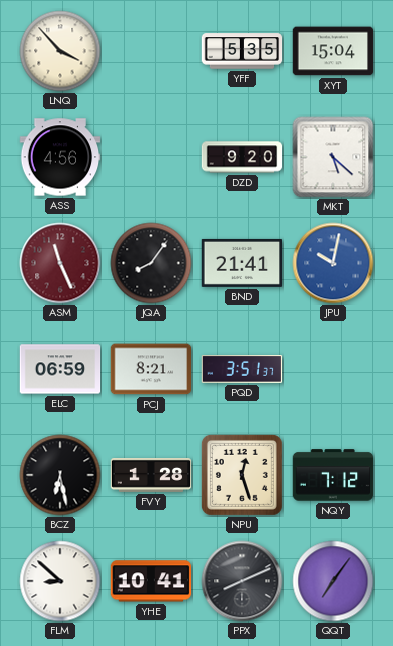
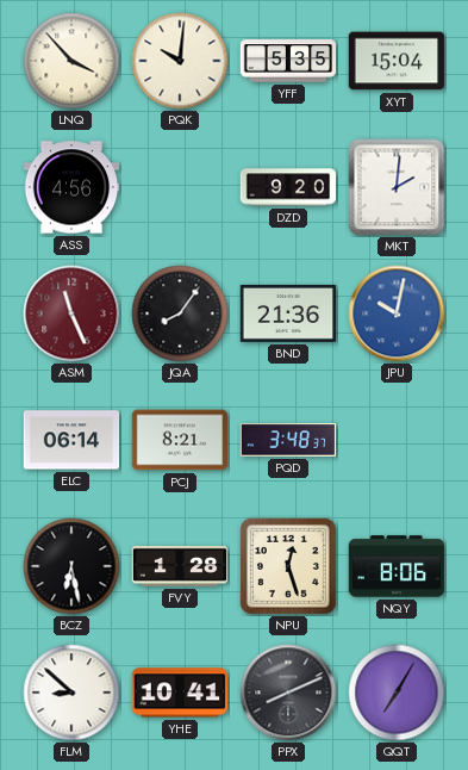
PQK: none -> 10:01 (180, 61)
MKT: 5:22 -> 2:01 (397, 187)
BND: 21:41 -> 21:36 (288, 313)
ELC: 06:59 -> 06:14 (71, 440)
PQD: 3:51 -> 3:48 (288, 440)
NQY: 7:12 -> 8:06 (397, 566)
QQT: 7:06 -> 7:05 (397, 693)
